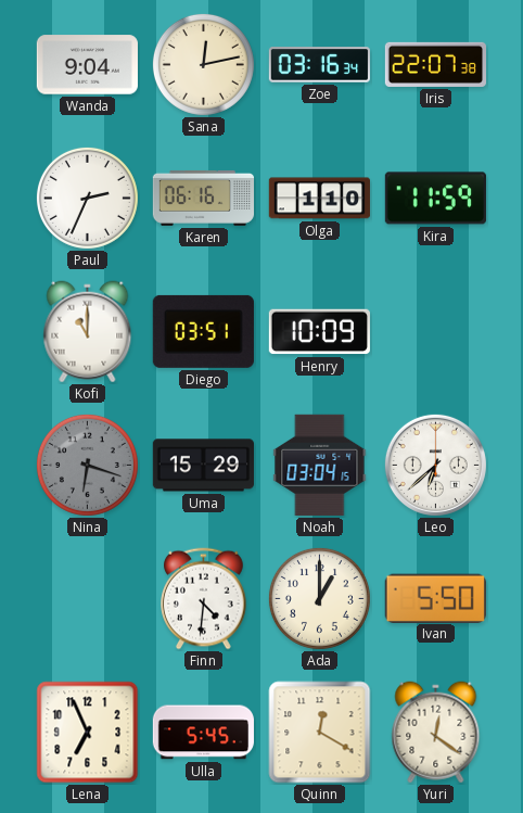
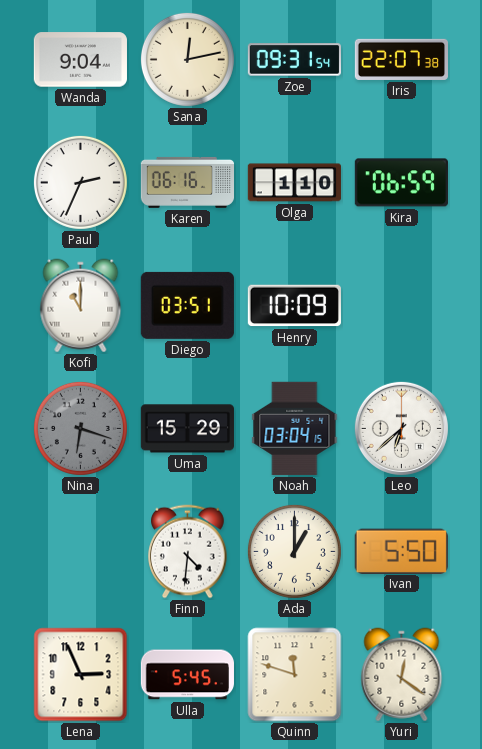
Zoe: 03:16 -> 09:31 (294, 60)
Kira: 11:59 -> 06:59 (401, 183)
Lena: 6:56 -> 2:56 (81, 675)
Quinn: 12:20 -> 11:48 (295, 675)
